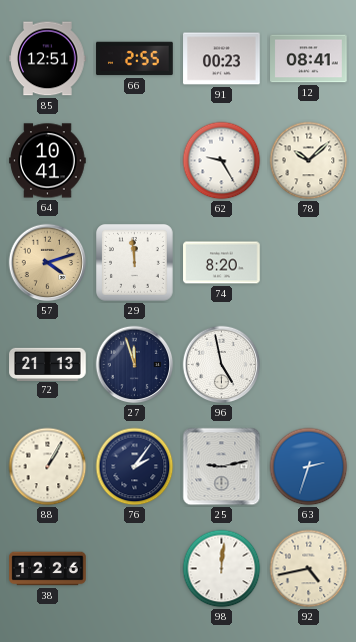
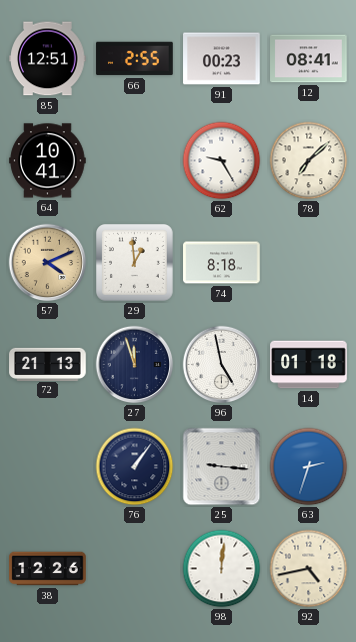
78: 10:08 -> 7:08 (309, 161)
57: 4:12 -> 4:11 (48, 263)
29: 11:59 -> 12:59 (135, 263)
74: 8:20 -> 8:18 (222, 263)
14: none -> 01:18 (309, 365)
88: 1:05 -> none (48, 467)
76: 2:06 -> 1:06 (135, 467)
25: 9:13 -> 9:16 (222, 467)
